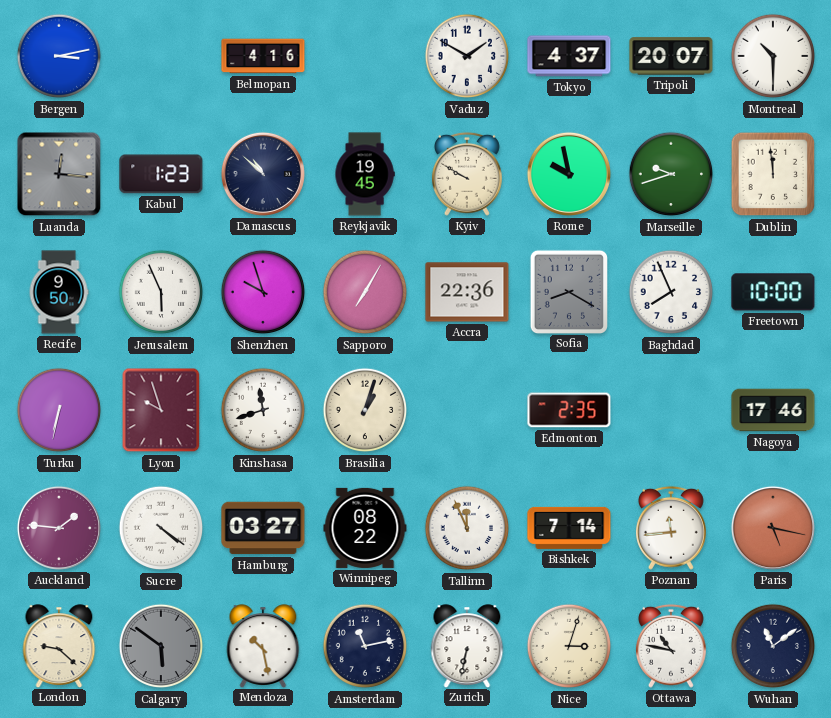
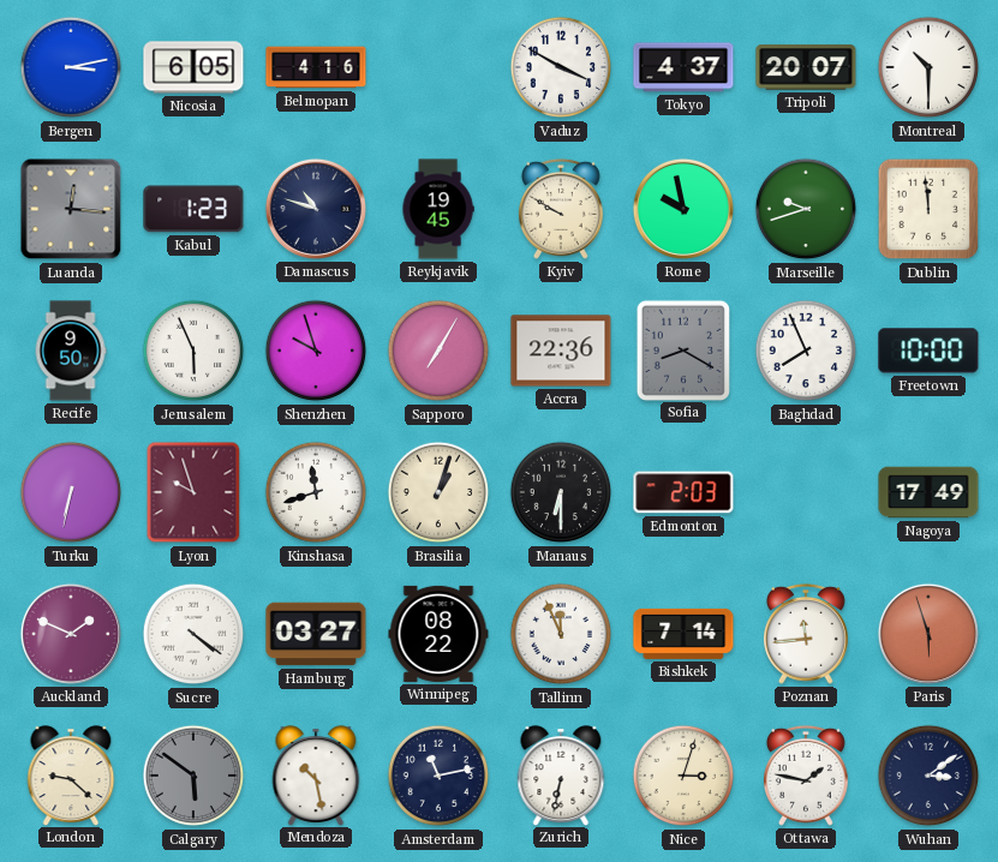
Nicosia: none -> 6:05 (193, 67)
Vaduz: 1:50 -> 3:50 (561, 67)
Damascus: 10:52 -> 10:48 (316, 209)
Manaus: none -> 6:30 (561, 492)
Edmonton: 2:35 -> 2:03 (683, 492)
Nagoya: 17:46 -> 17:49 (928, 492)
Auckland: 1:46 -> 1:49 (71, 634)
Paris: 5:17 -> 5:57 (928, 634)
Ottawa: 10:47 -> 1:47 (806, 776)
Wuhan: 11:09 -> 3:09 (928, 776)
